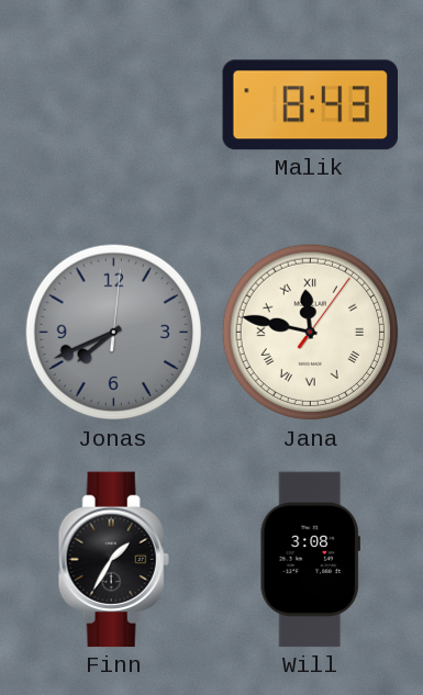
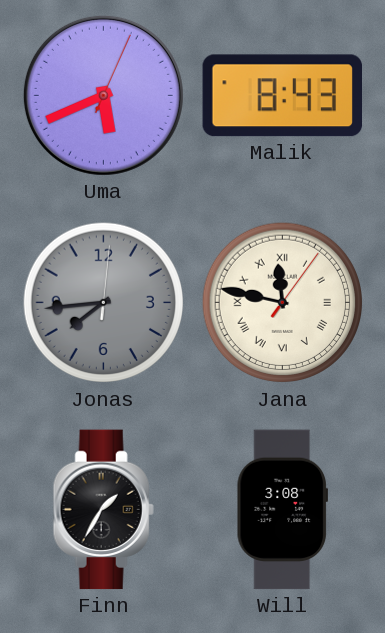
Uma: none -> 5:41 (103, 95)
Jonas: 7:41 -> 7:44 (104, 303)
